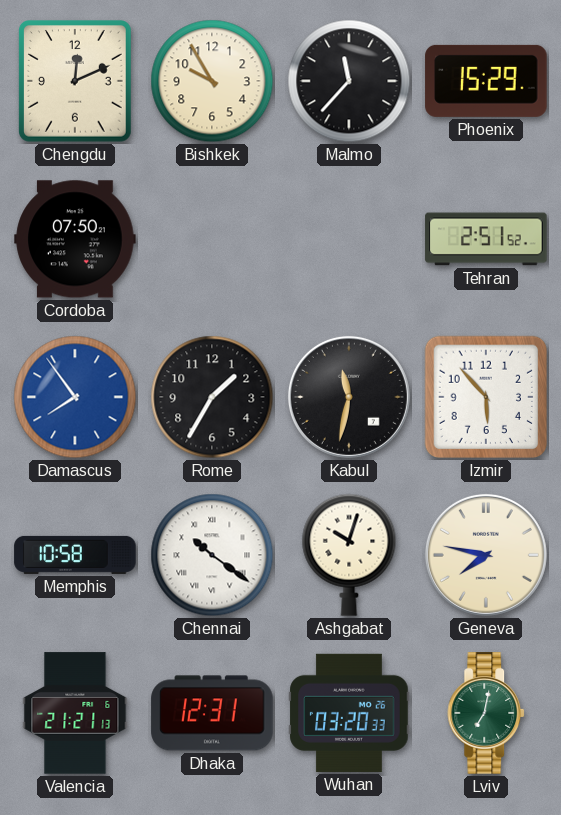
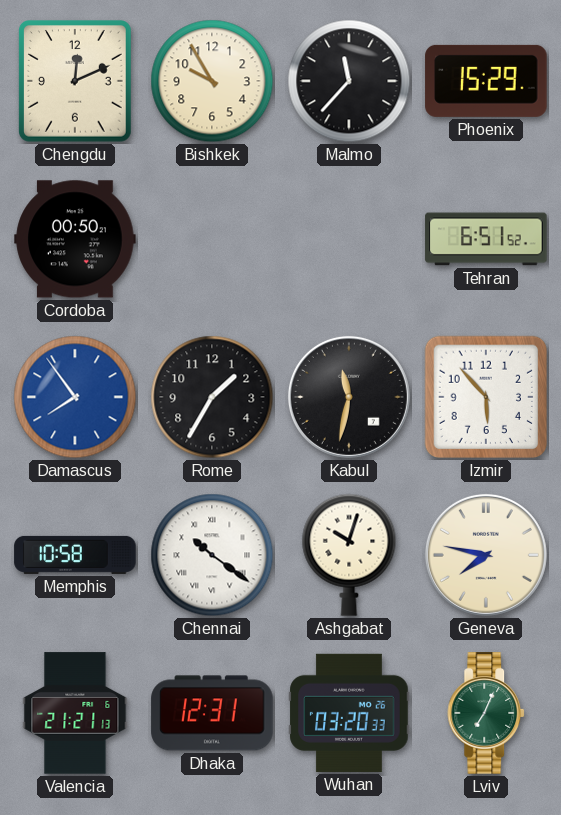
Cordoba: 07:50 -> 00:50 (75, 239)
Tehran: 2:51 -> 6:51 (486, 239)
Lviv: 7:02 -> 7:04 (487, 713)
